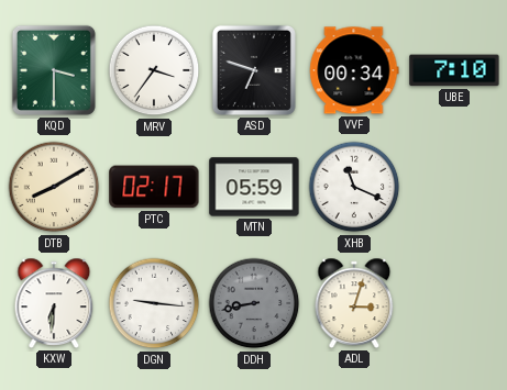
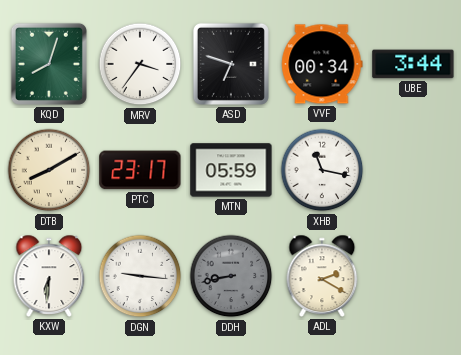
KQD: 3:30 -> 8:03 (49, 64)
UBE: 7:10 -> 3:44 (413, 64)
PTC: 02:17 -> 23:17 (140, 170)
XHB: 11:19 -> 11:17 (322, 170)
ADL: 3:03 -> 2:20 (322, 276)
